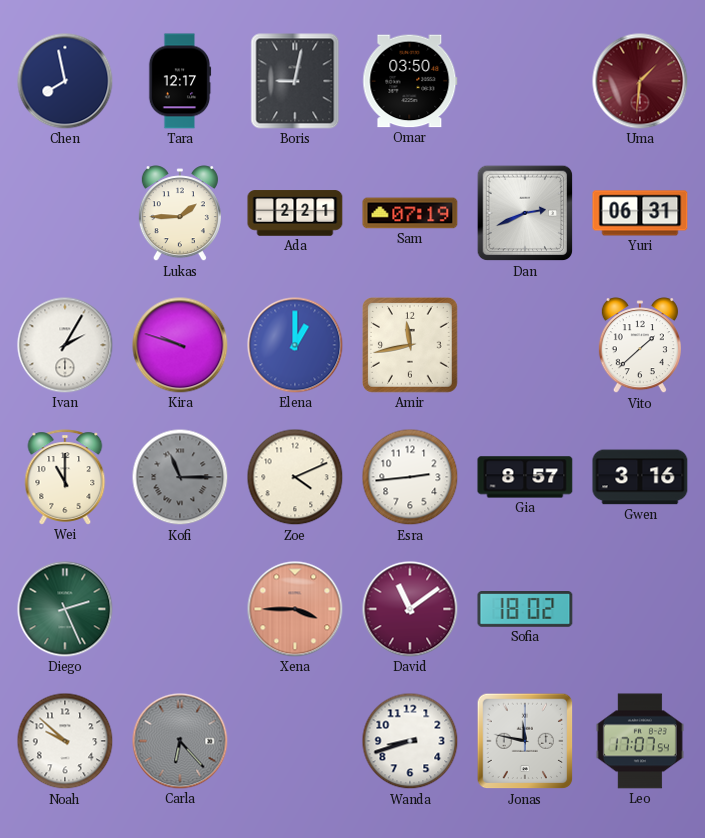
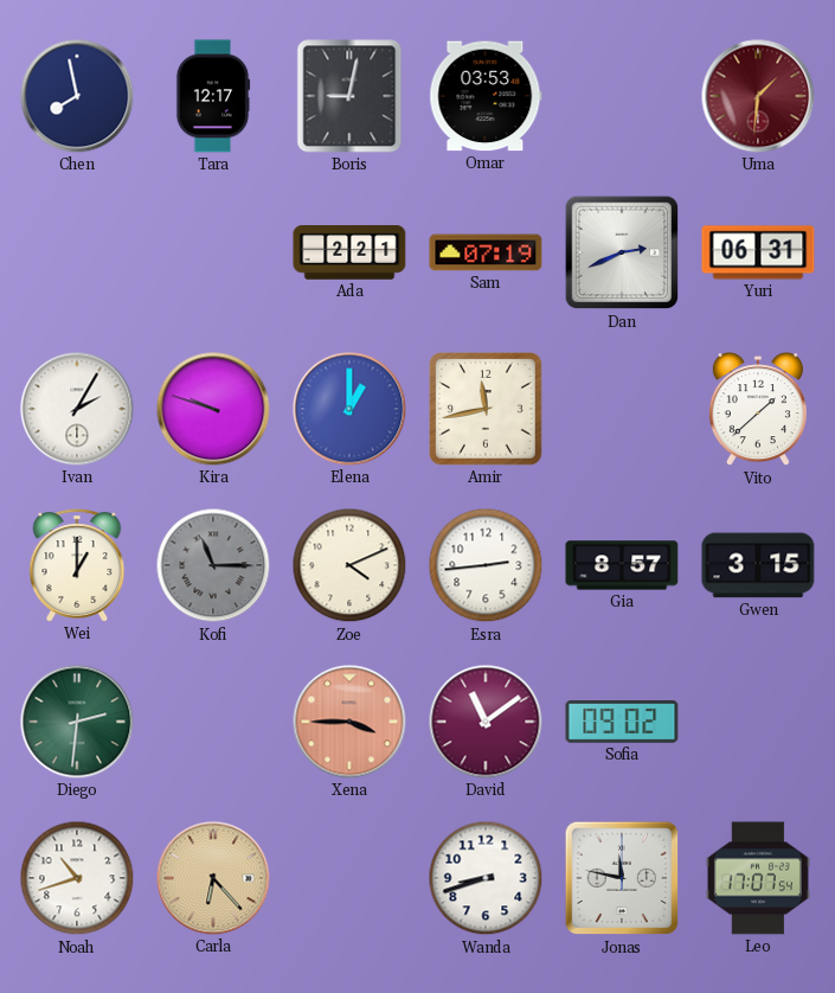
Omar: 03:50 -> 03:53 (486, 96)
Lukas: 1:45 -> none (180, 214)
Wei: 11:00 -> 1:00 (77, 565)
Gwen: 3:16 -> 3:15 (758, 565)
Diego: 2:26 -> 2:31 (77, 722)
Sofia: 18:02 -> 09:02 (622, 722)
Noah: 9:52 -> 10:42 (77, 878)
Carla dial: grey -> champagne (213, 878)
